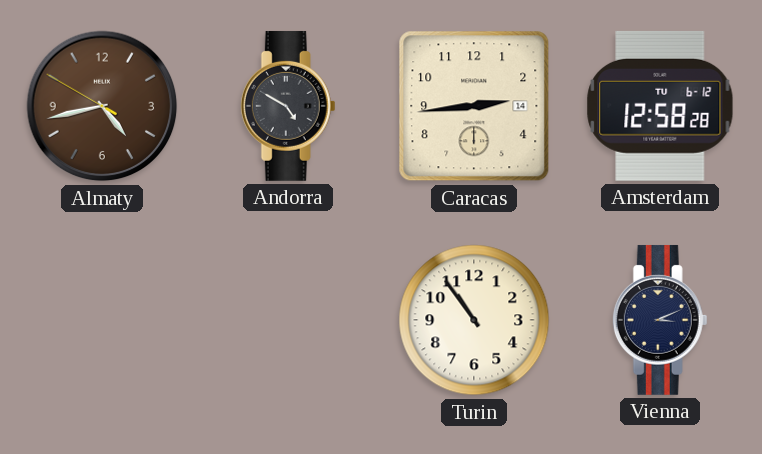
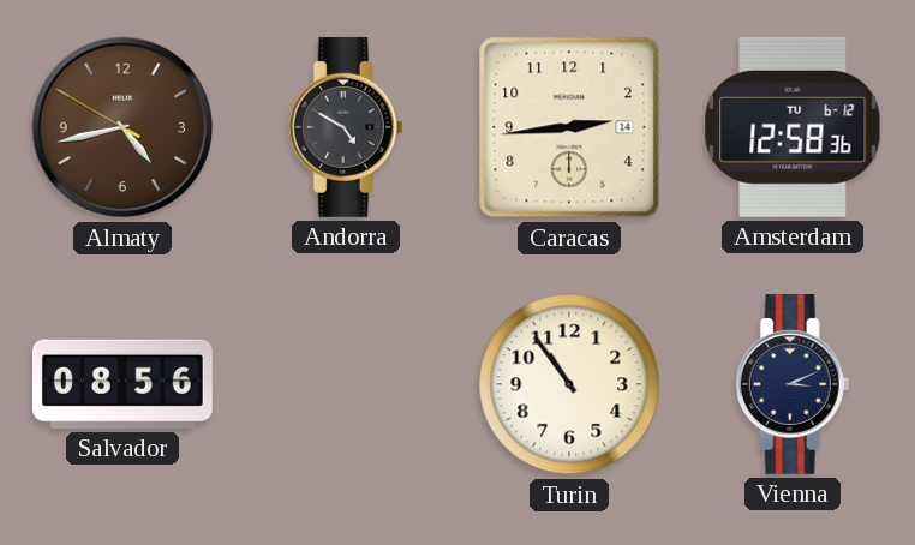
Amsterdam: 12:58:28 -> 12:58:36 (793, 127)
Salvador: none -> 08:56 (122, 384)
